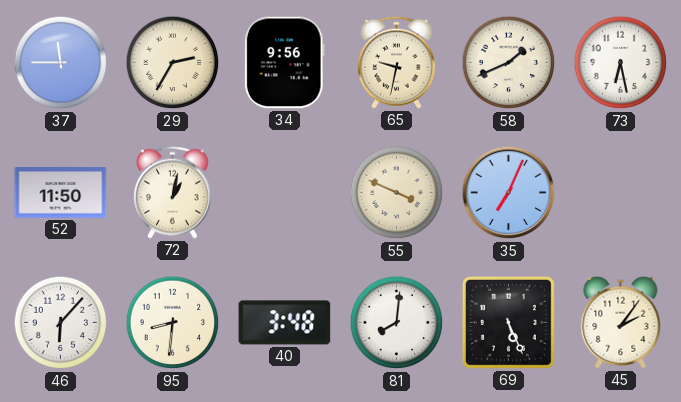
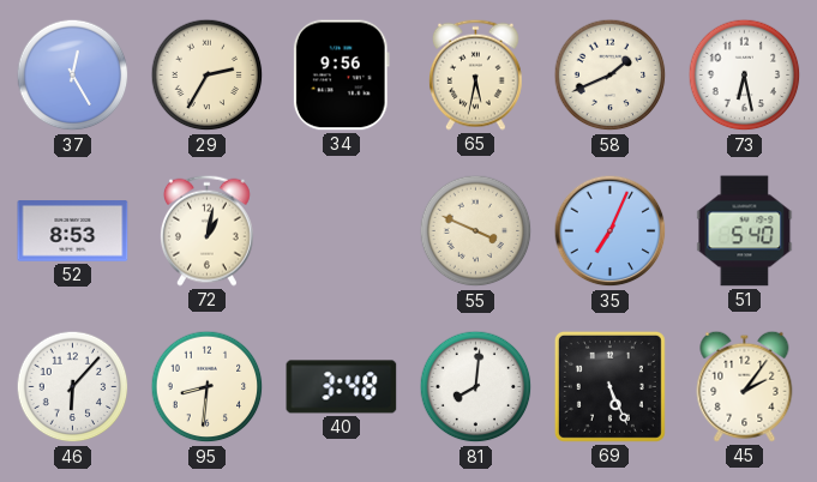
37: 11:45 -> 12:25 (73, 76)
65: 9:32 -> 5:32 (475, 74)
52: 11:50 -> 8:53 (73, 231)
51: none -> 5:40 (745, 231)
